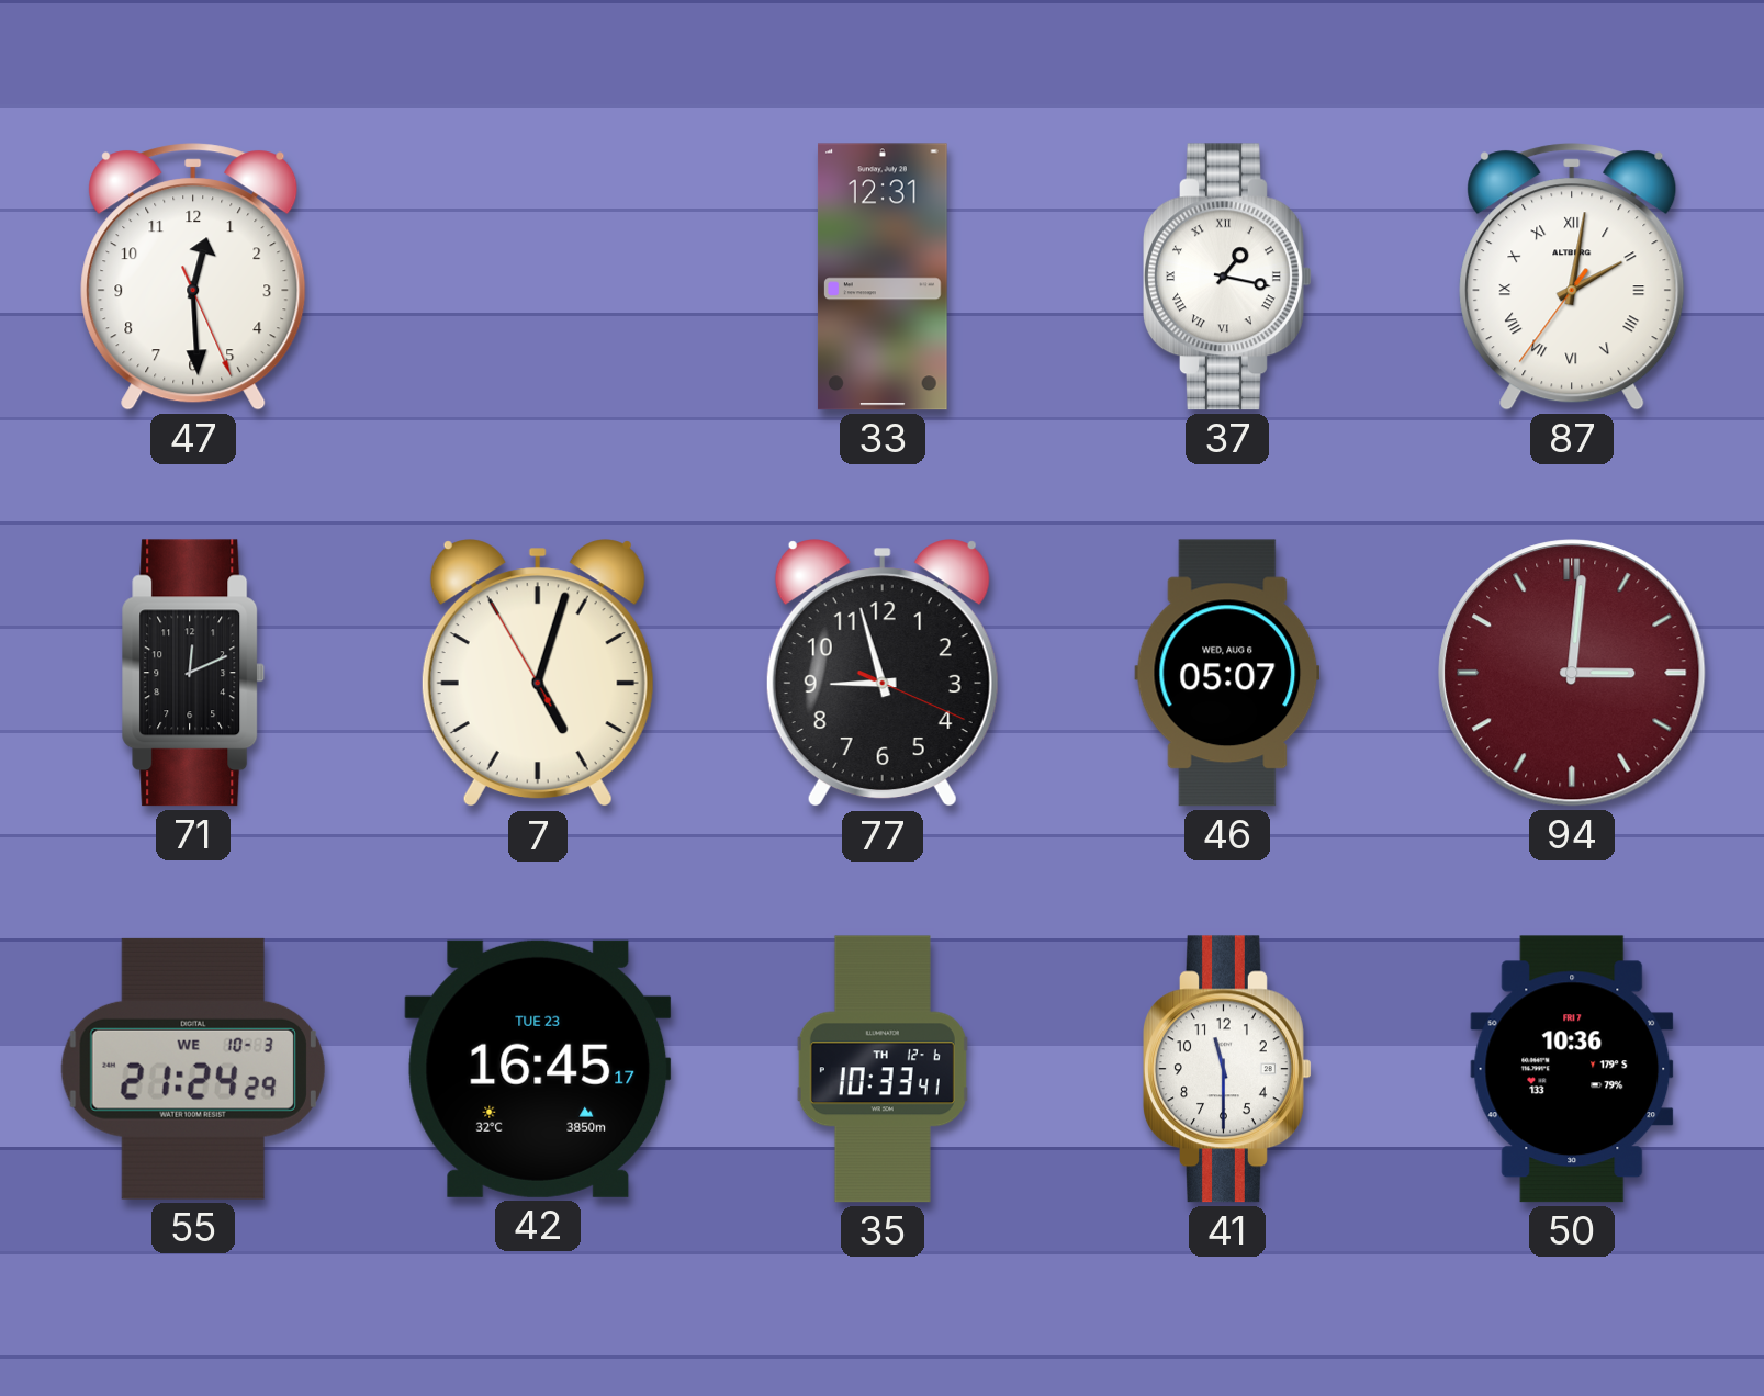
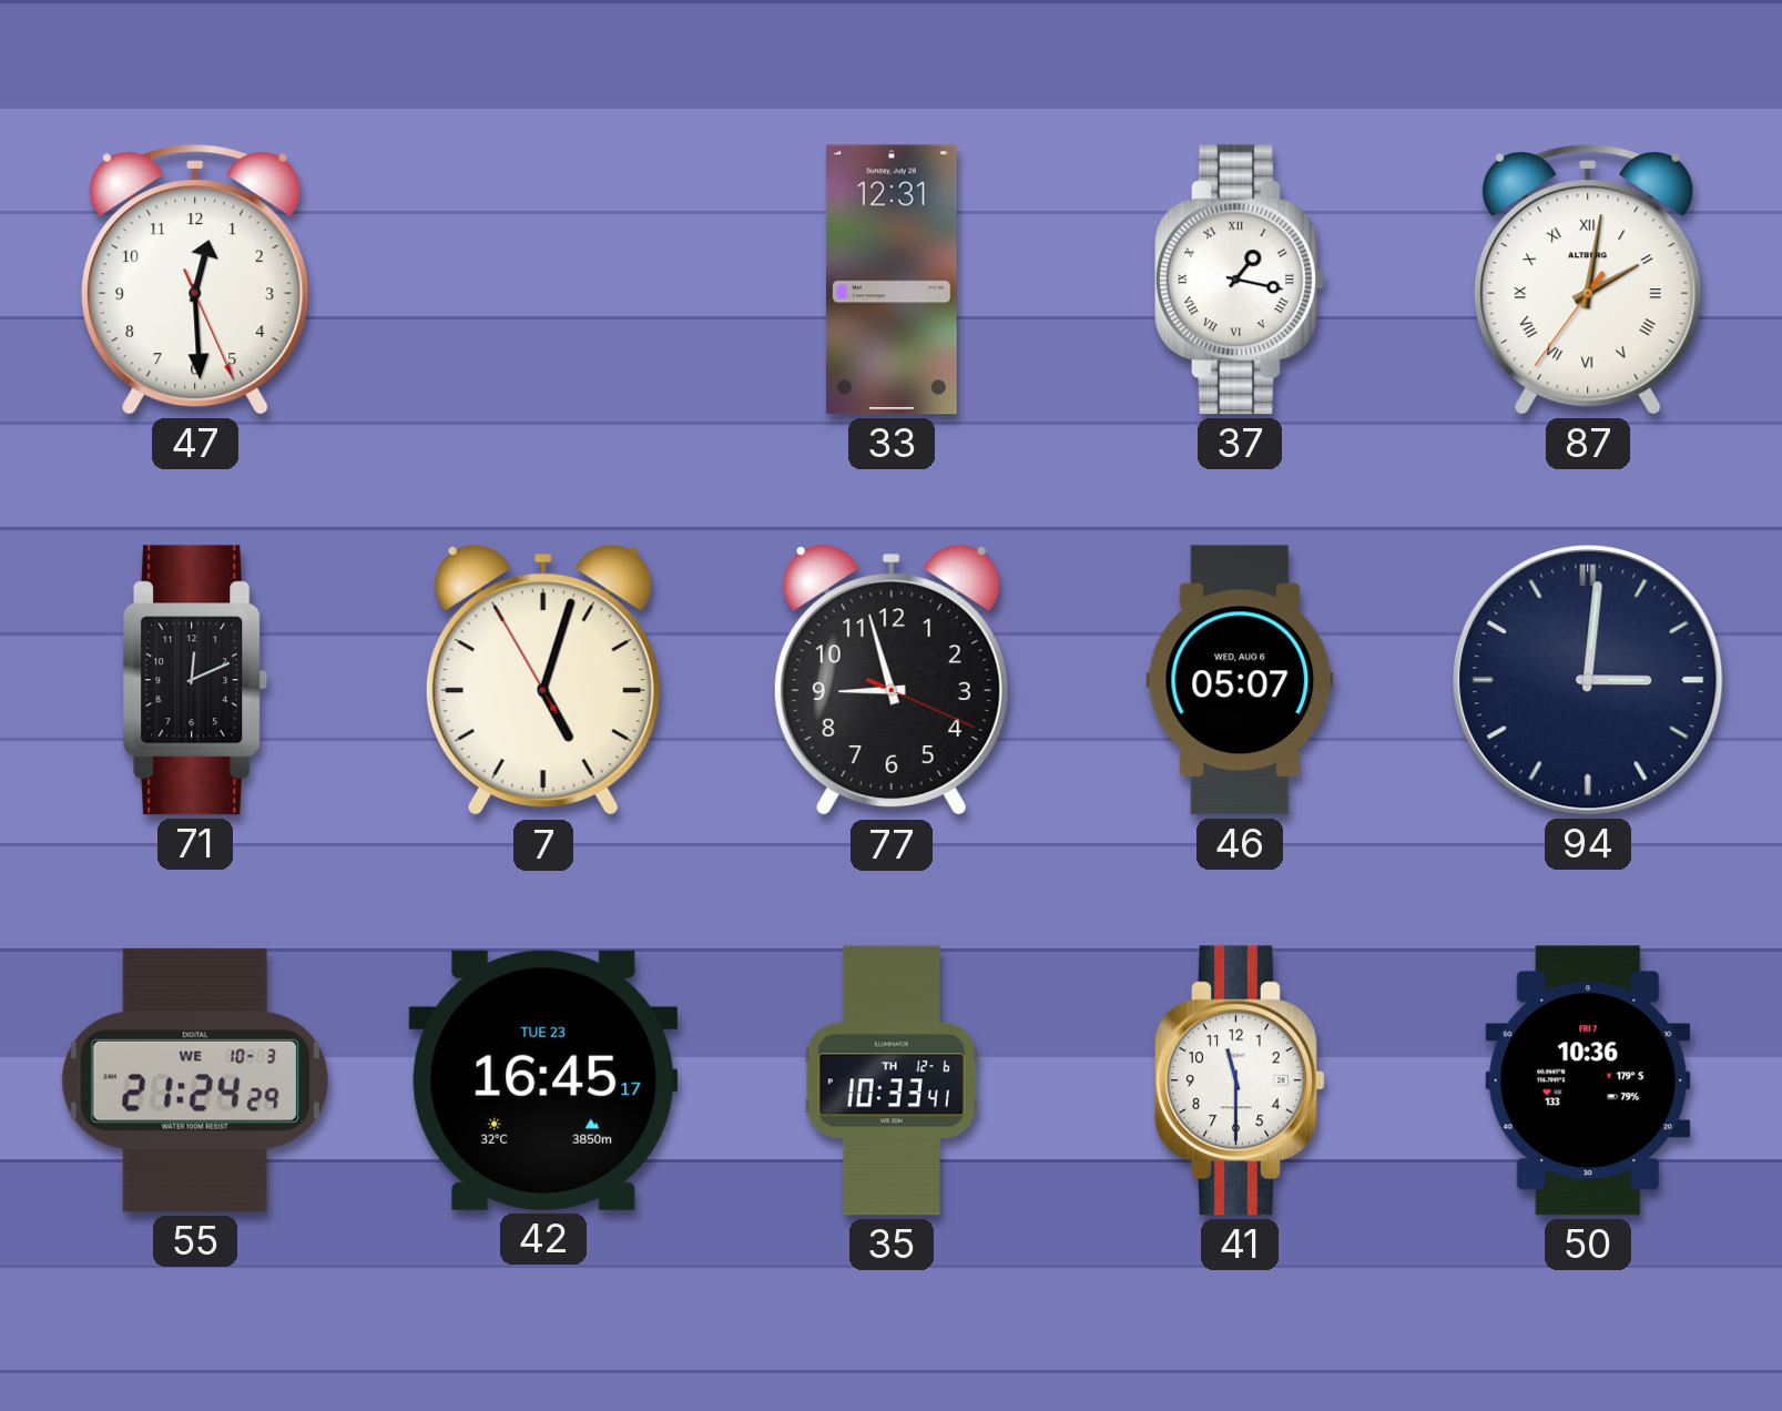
94 dial: burgundy -> navy (1588, 680)
